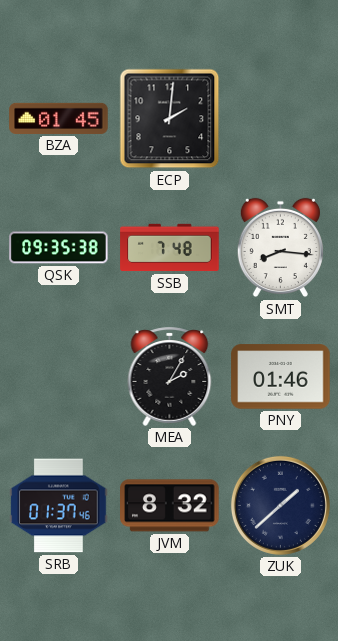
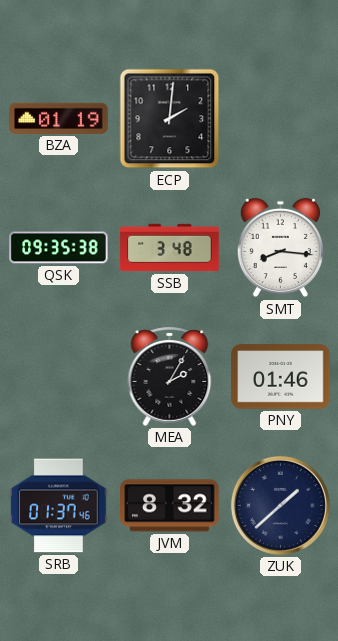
BZA: 01:45 -> 01:19 (59, 118)
SSB: 7:48 -> 3:48 (170, 248)
